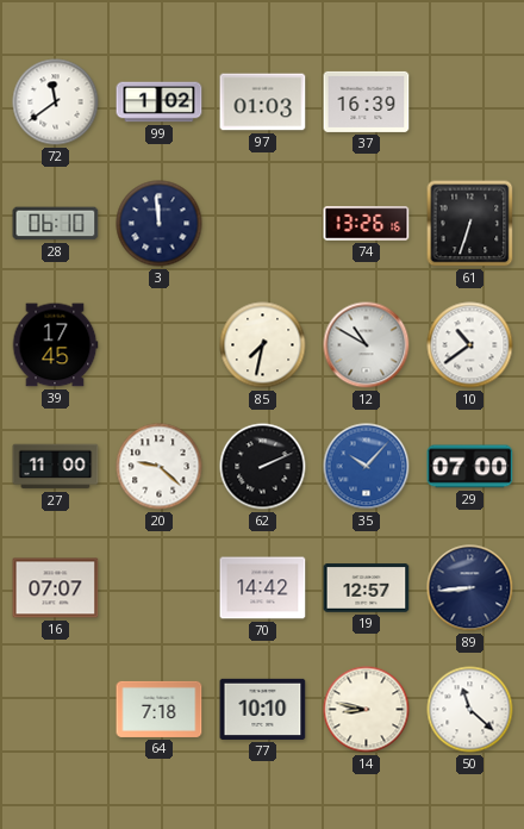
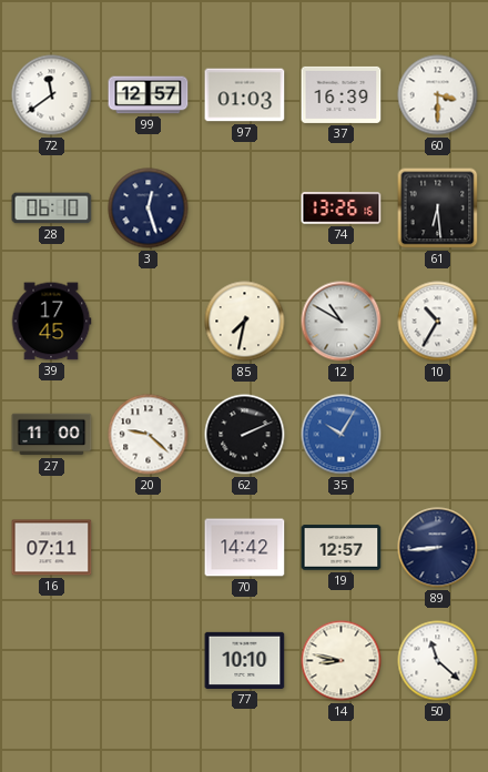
99: 1:02 -> 12:57 (149, 95)
60: none -> 3:30 (438, 95)
3: 11:59 -> 12:27 (149, 209)
61: 6:33 -> 6:29 (438, 209)
10: 10:39 -> 10:35 (438, 322)
35: 10:07 -> 10:05 (342, 435)
29: 07:00 -> none (470, 467)
16: 07:07 -> 07:11 (52, 548)
64: 7:18 -> none (160, 709)
